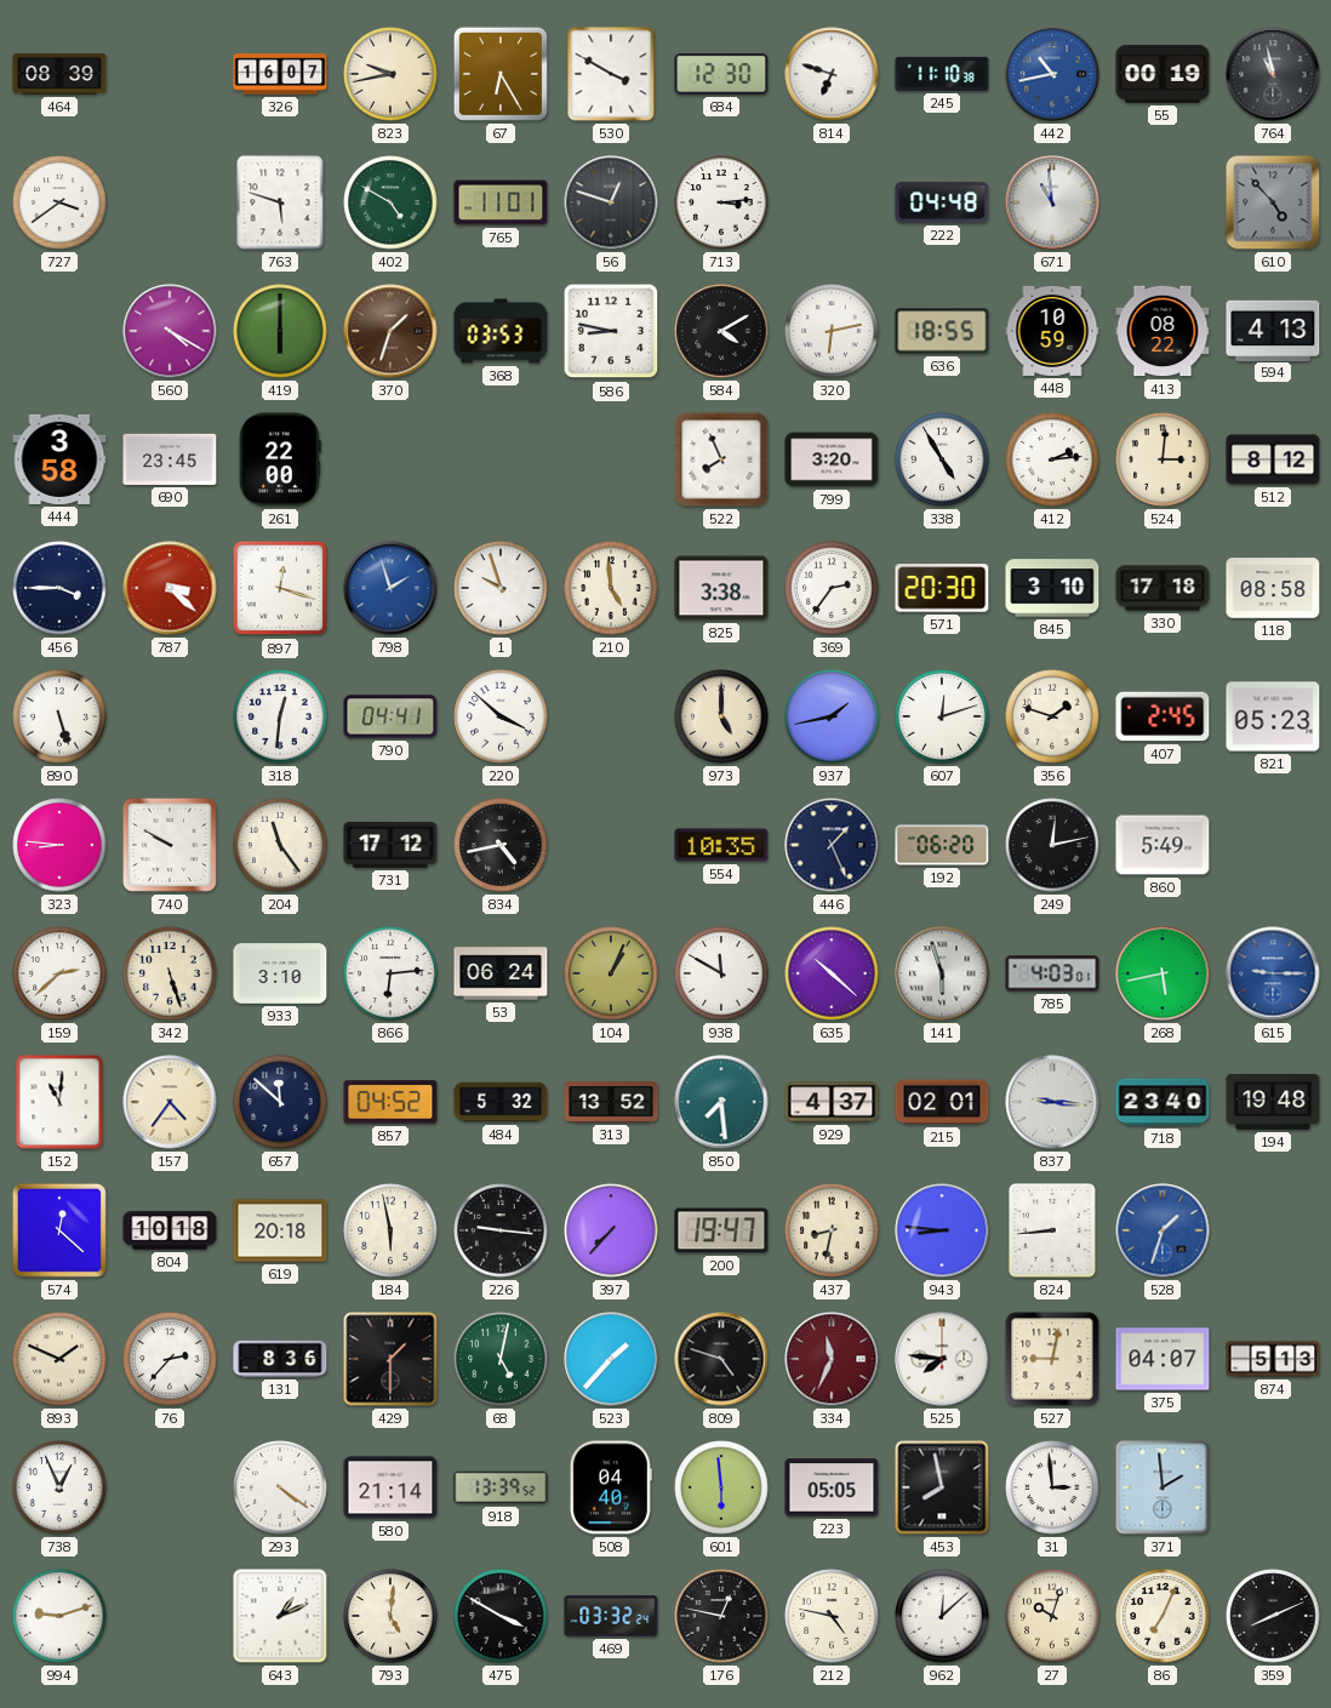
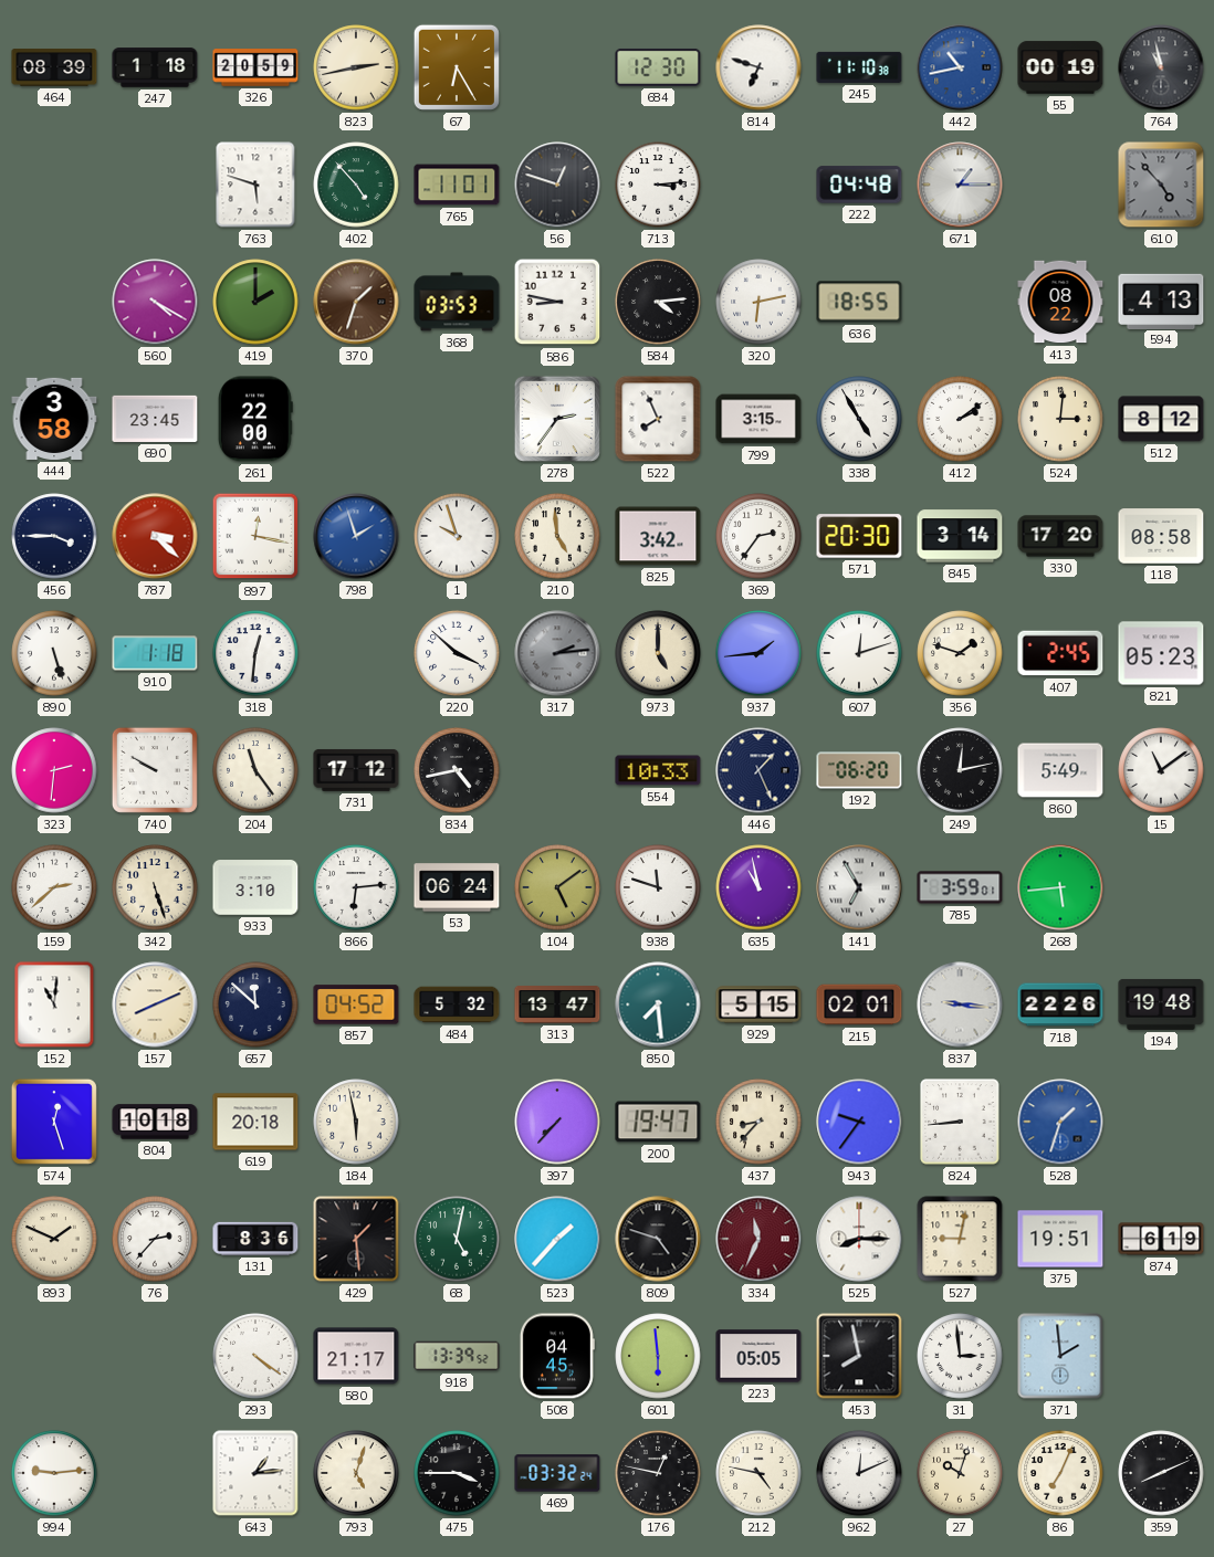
247: none -> 1:18 (155, 67)
326: 16:07 -> 20:59 (255, 67)
823: 9:43 -> 2:43 (356, 67)
530: 3:50 -> none (611, 74)
727: 3:39 -> none (59, 202)
402: 4:50 -> 4:53 (356, 185)
671: 10:59 -> 1:15 (960, 185)
419: 6:00 -> 2:00 (255, 302)
584: 4:10 -> 4:14 (658, 302)
448: 10:59 -> none (1052, 331)
278: none -> 2:36 (557, 419)
799: 3:20 -> 3:15 (758, 419)
412: 2:14 -> 2:09 (960, 419)
897: 12:18 -> 12:17 (255, 536)
825: 3:38 -> 3:42 (658, 536)
845: 3:10 -> 3:14 (960, 536)
330: 17:18 -> 17:20 (1060, 536)
910: none -> 1:18 (155, 653)
790: 04:41 -> none (390, 716)
317: none -> 2:14 (557, 653)
937: 1:43 -> 1:44 (758, 653)
323: 8:46 -> 2:31 (54, 770)
554: 10:35 -> 10:33 (658, 770)
15: none -> 11:09 (1161, 770)
104: 1:04 -> 5:09 (557, 887)
938: 11:50 -> 11:48 (658, 887)
635: 10:22 -> 10:58 (758, 887)
141: 5:57 -> 6:55 (859, 887)
785: 4:03 -> 3:59 (960, 887)
268: 5:43 -> 5:44 (1060, 887)
615: 9:15 -> none (1273, 973)
157: 4:36 -> 8:11 (155, 1004)
313: 13:52 -> 13:47 (557, 1004)
929: 4:37 -> 5:15 (758, 1004)
718: 23:40 -> 22:26 (1060, 1004)
574: 12:22 -> 12:27 (54, 1122)
226: 9:16 -> none (501, 1230)
437: 8:32 -> 8:37 (758, 1122)
943: 8:46 -> 9:36 (859, 1122)
429: 1:30 -> 1:29 (356, 1239)
525: 7:46 -> 8:15 (859, 1239)
375: 04:07 -> 19:51 (1060, 1239)
874: 5:13 -> 6:19 (1161, 1239)
738: 12:56 -> none (59, 1487)
580: 21:14 -> 21:17 (356, 1356)
508: 04:40 -> 04:45 (557, 1356)
994: 9:12 -> 9:14 (54, 1473)
643: 1:11 -> 1:14 (255, 1473)
793: 5:01 -> 5:03 (356, 1473)
475: 3:50 -> 3:45 (457, 1473)
962: 12:08 -> 12:11 (859, 1473)
